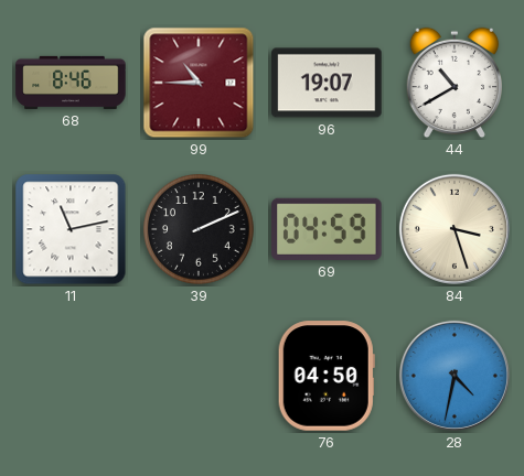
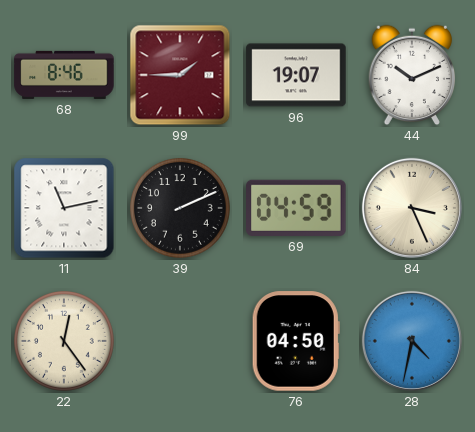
99: 10:45 -> 1:45 (180, 75)
44: 10:40 -> 10:11 (412, 75)
84: 3:27 -> 3:26 (412, 208)
22: none -> 12:24 (64, 341)
